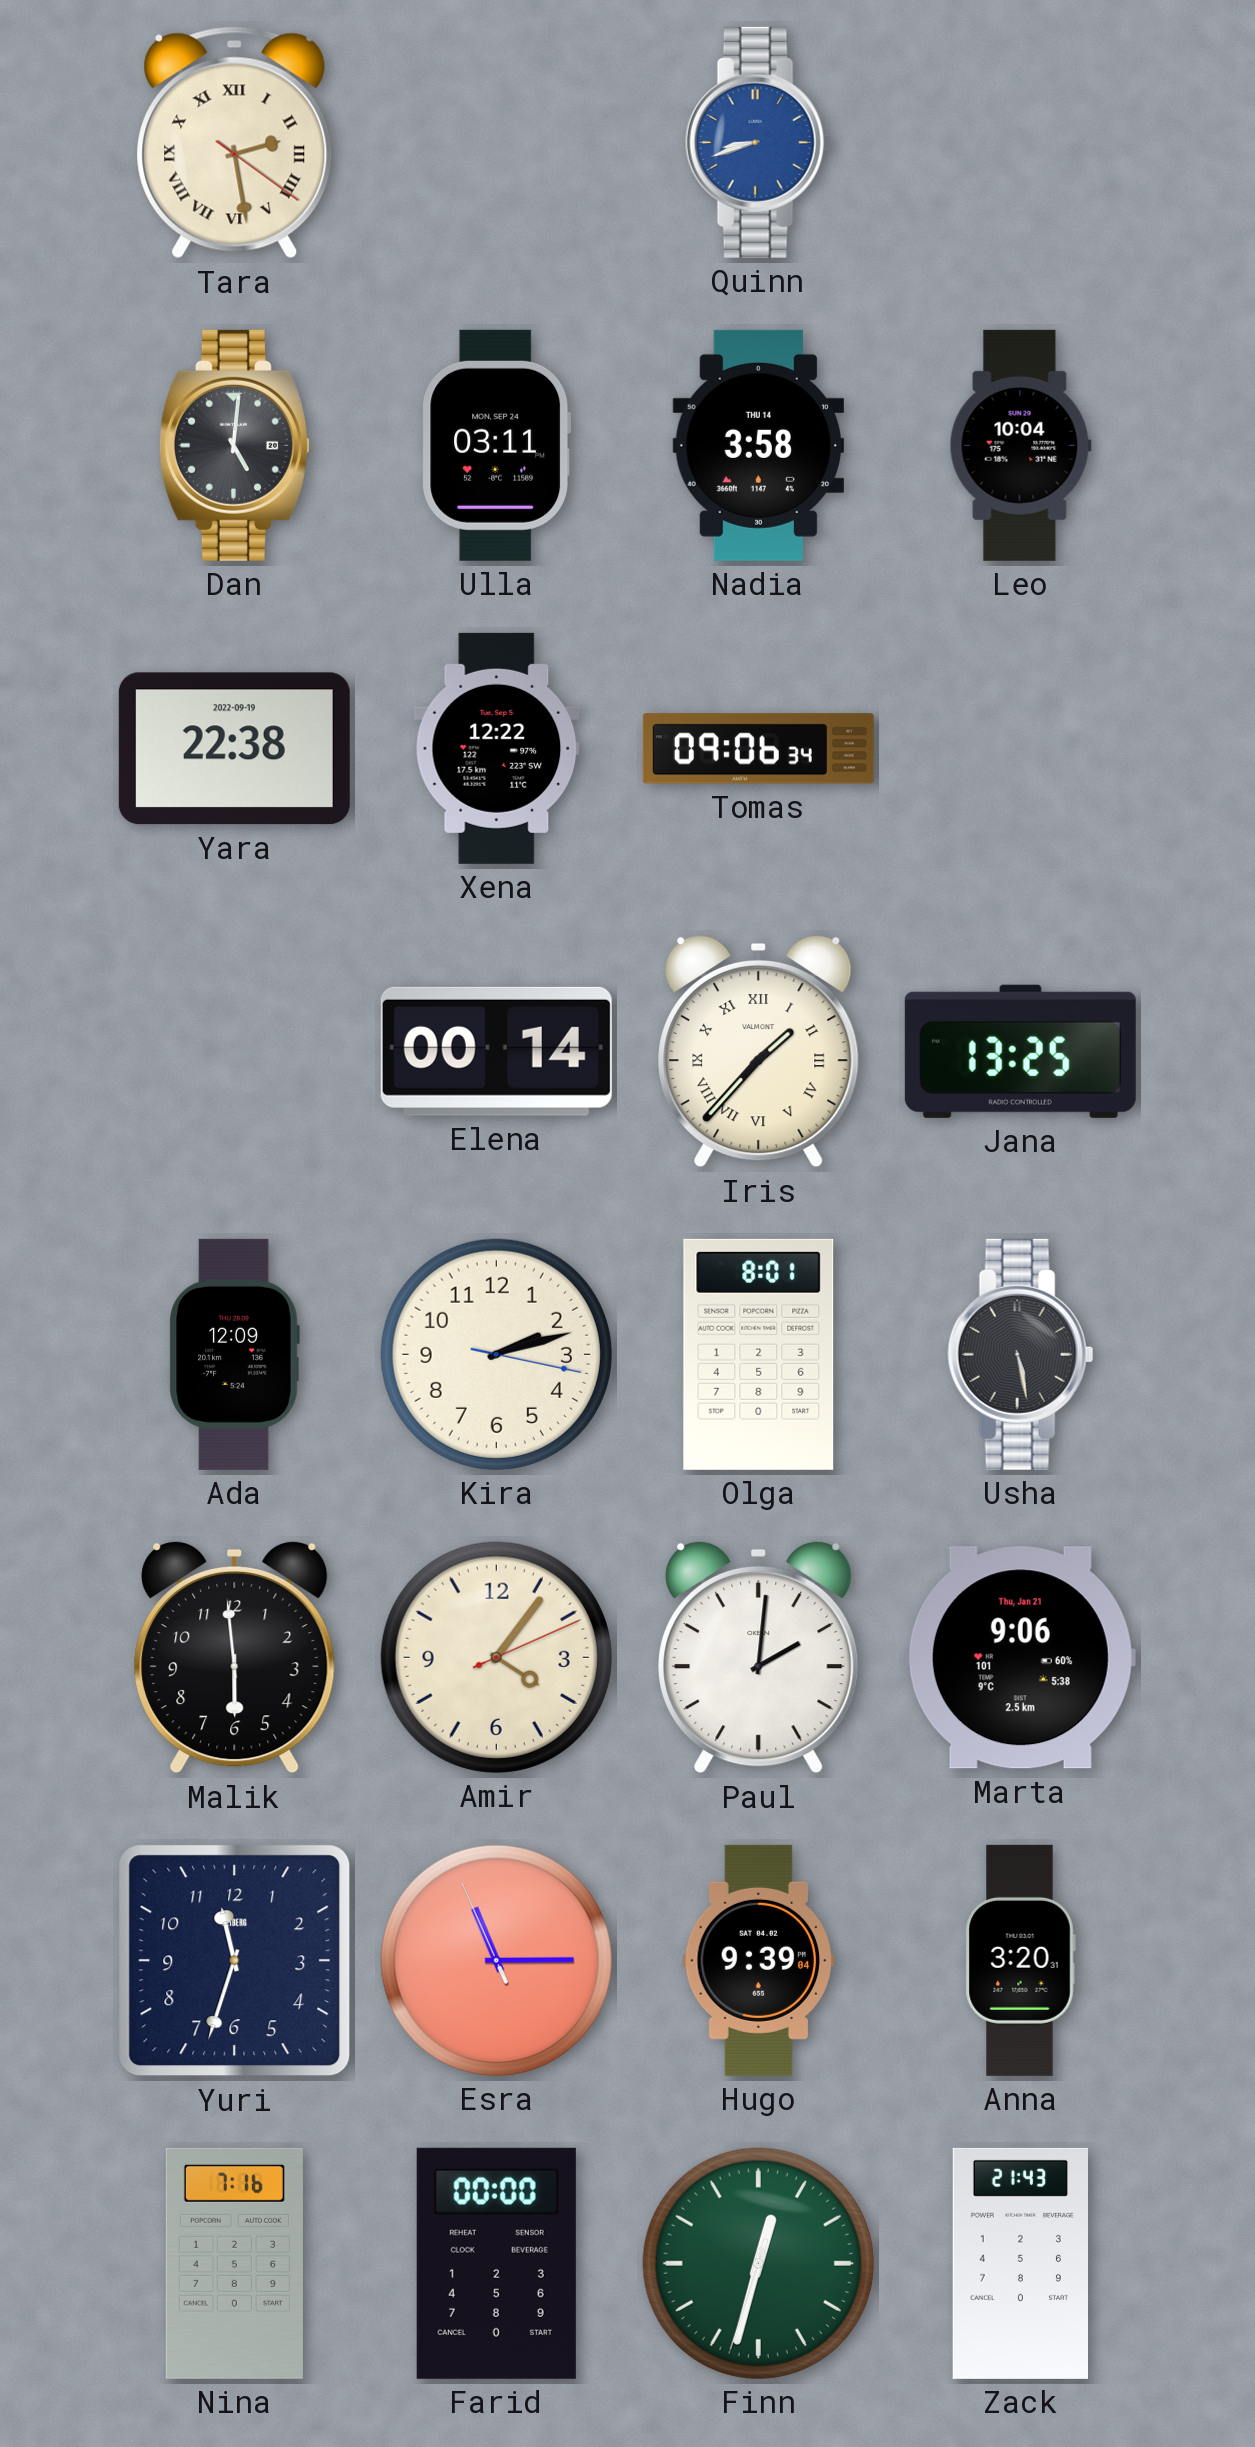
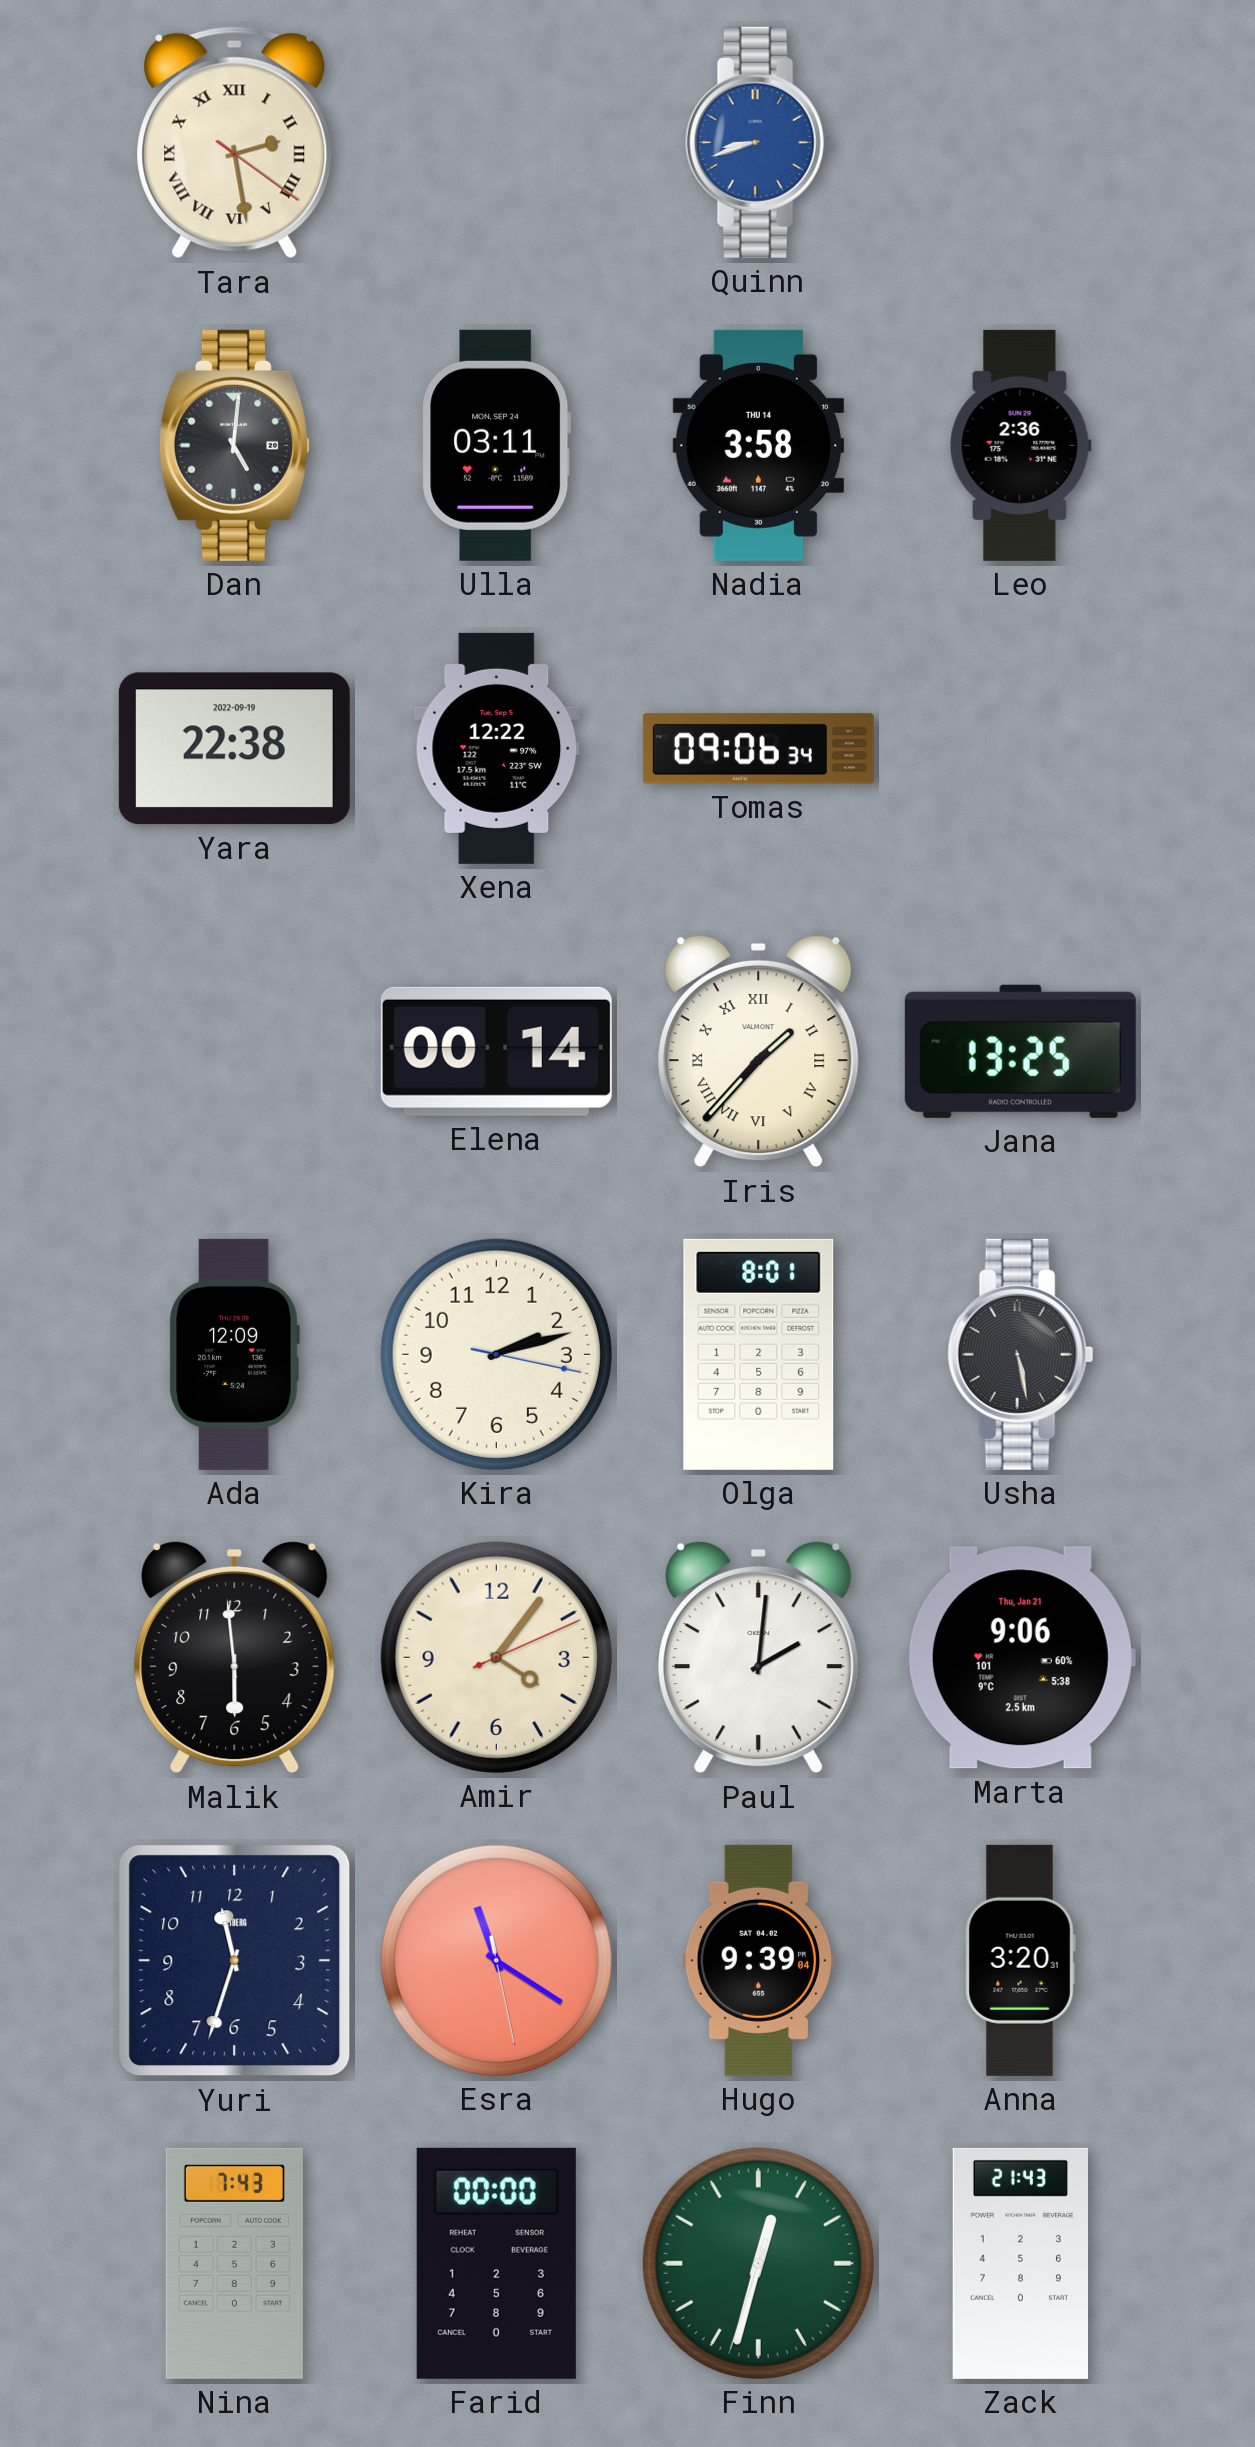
Leo: 10:04 -> 2:36 (1020, 445)
Esra: 11:14 -> 11:20 (496, 1960)
Nina: 7:16 -> 7:43 (234, 2263)
